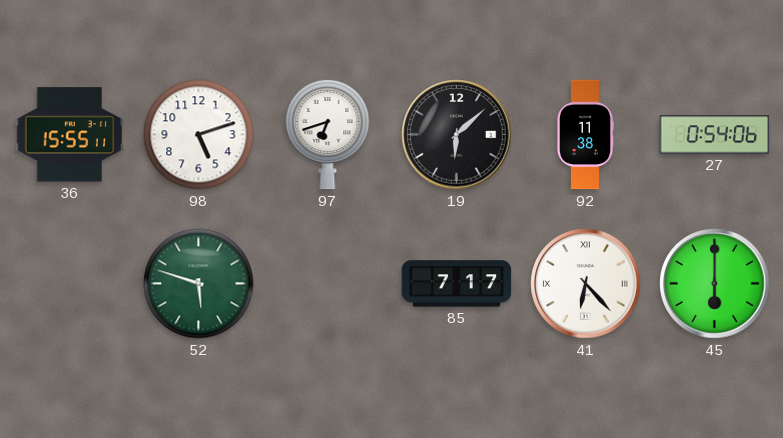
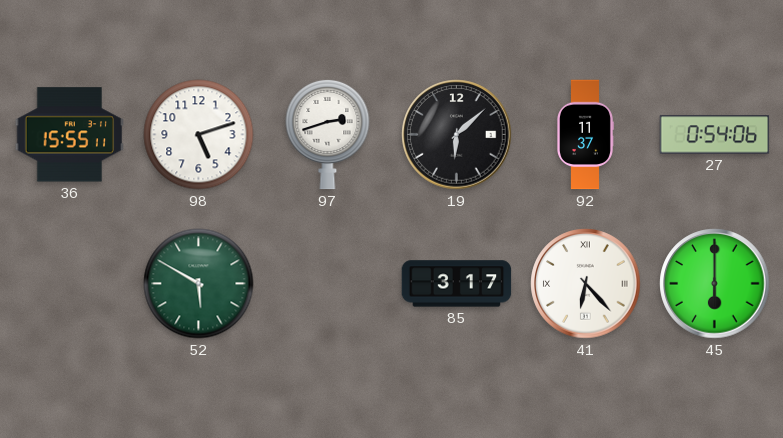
97: 6:42 -> 2:42 (328, 134)
92: 11:38 -> 11:37 (586, 135)
52: 5:48 -> 5:50 (199, 284)
85: 7:17 -> 3:17 (457, 284)
